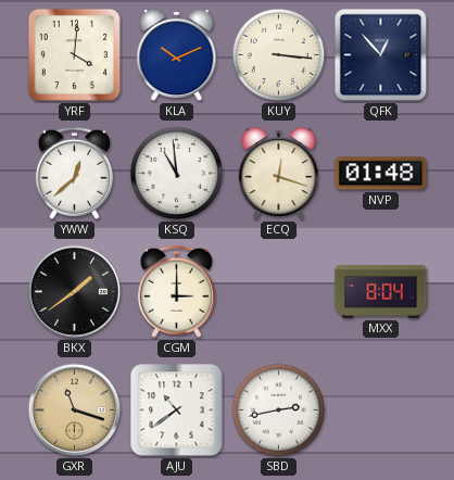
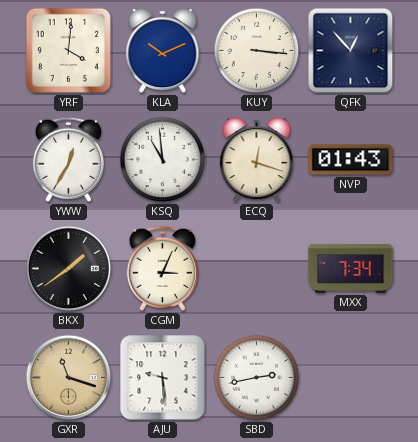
YWW: 12:38 -> 12:35 (68, 159)
NVP: 01:48 -> 01:43 (351, 160)
CGM: 3:00 -> 3:04 (162, 268)
MXX: 8:04 -> 7:34 (351, 269)
AJU: 10:39 -> 9:29 (163, 378)
